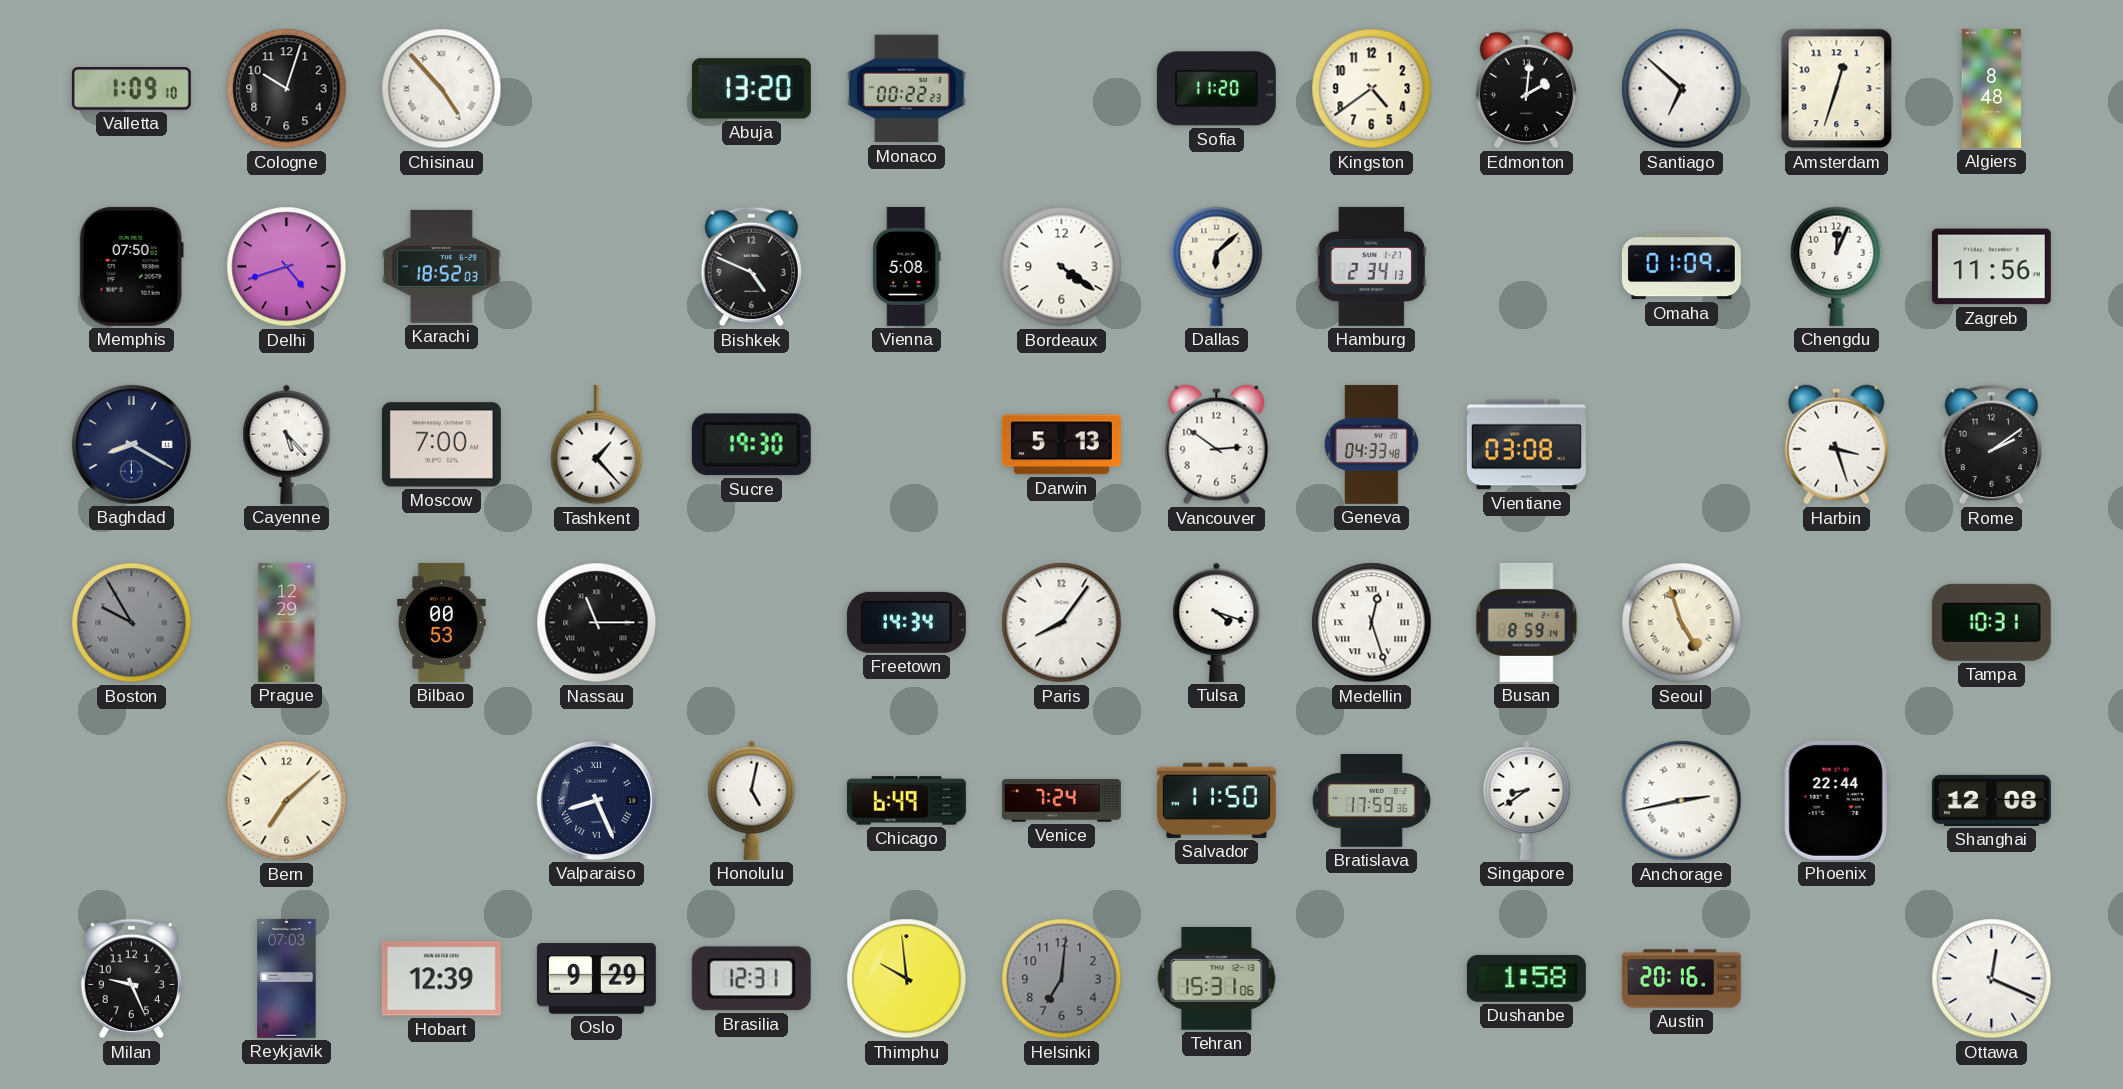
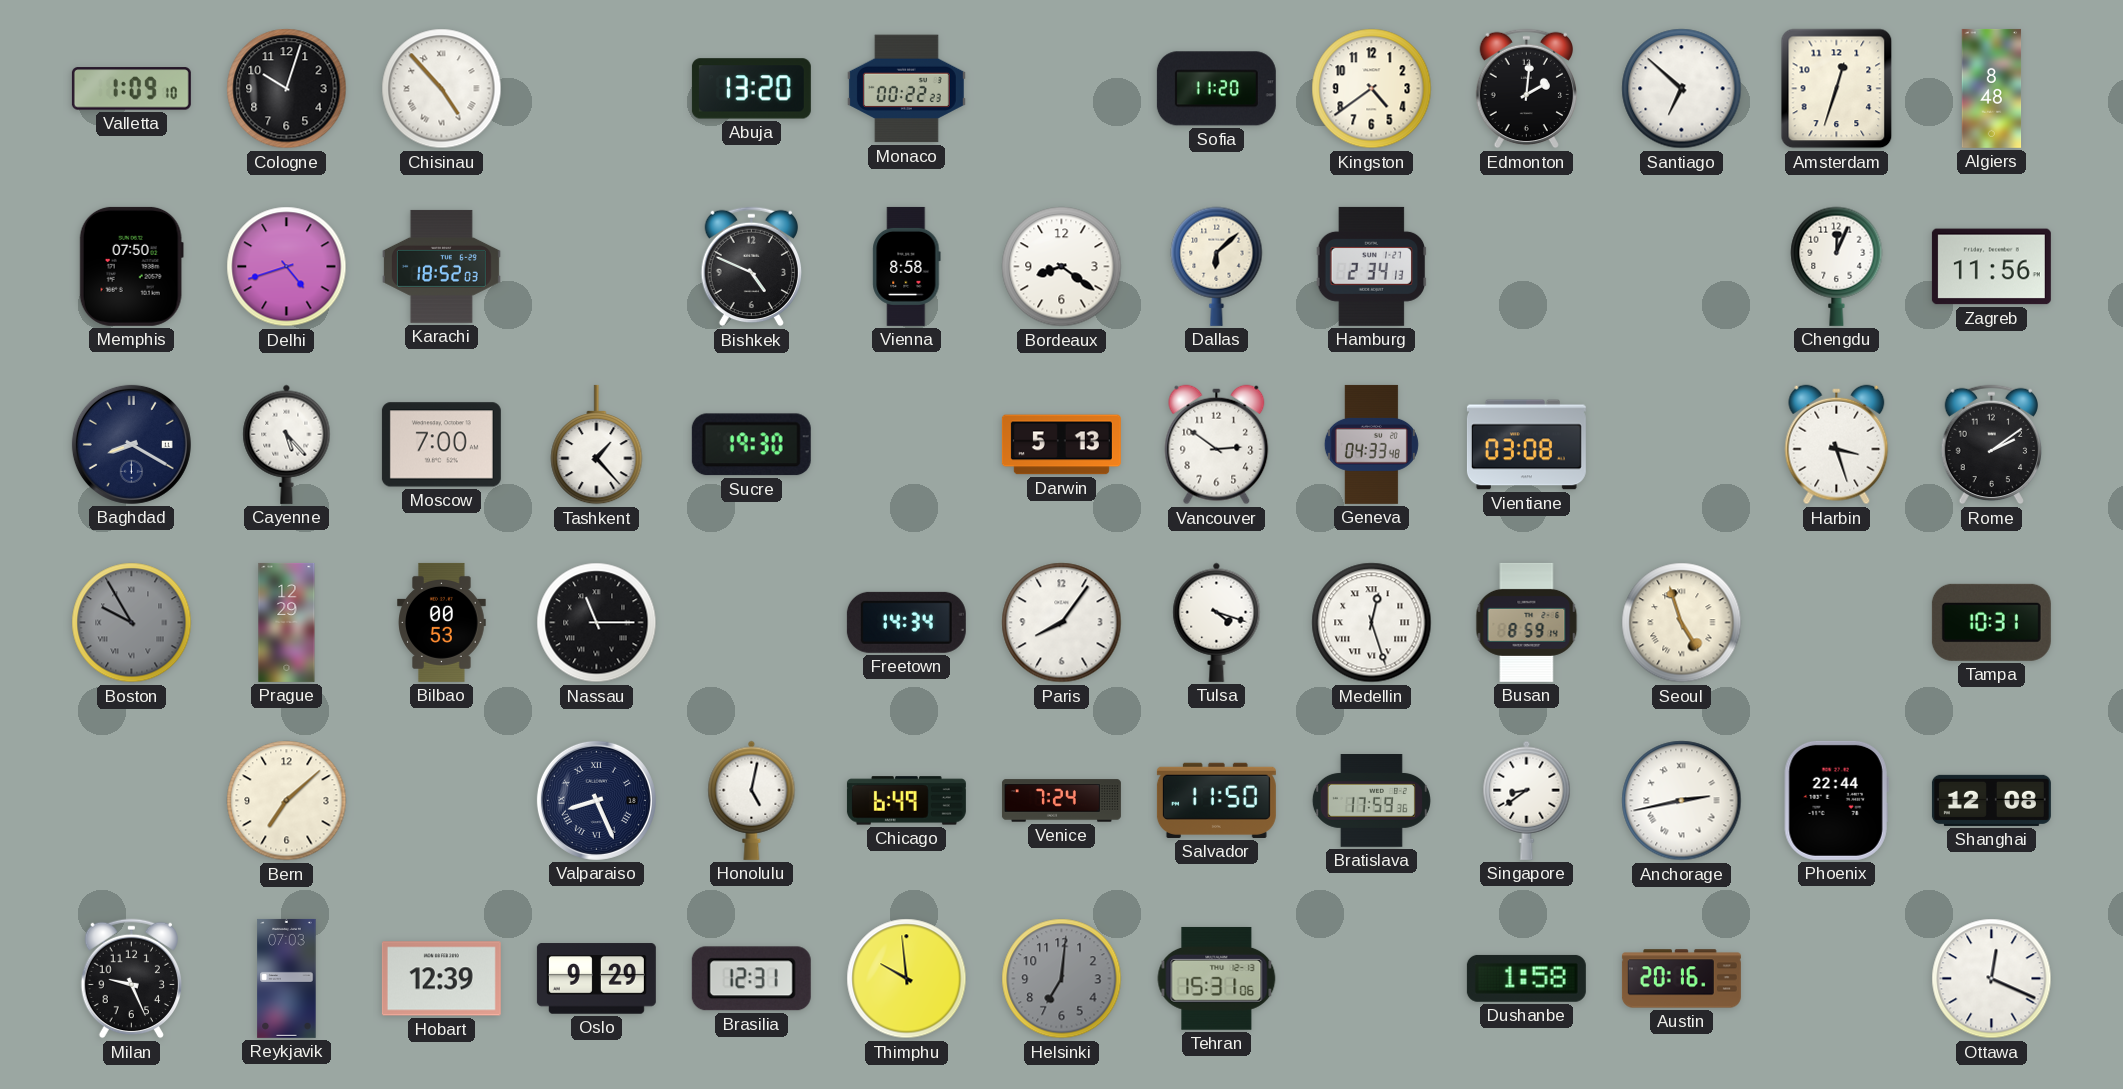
Vienna: 5:08 -> 8:58 (907, 266)
Bordeaux: 4:21 -> 8:21 (1062, 267)
Omaha: 01:09 -> none (1681, 267)
